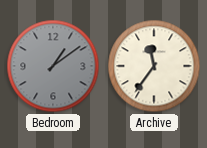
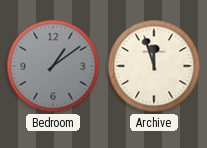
Archive: 11:36 -> 11:57 (154, 66)
